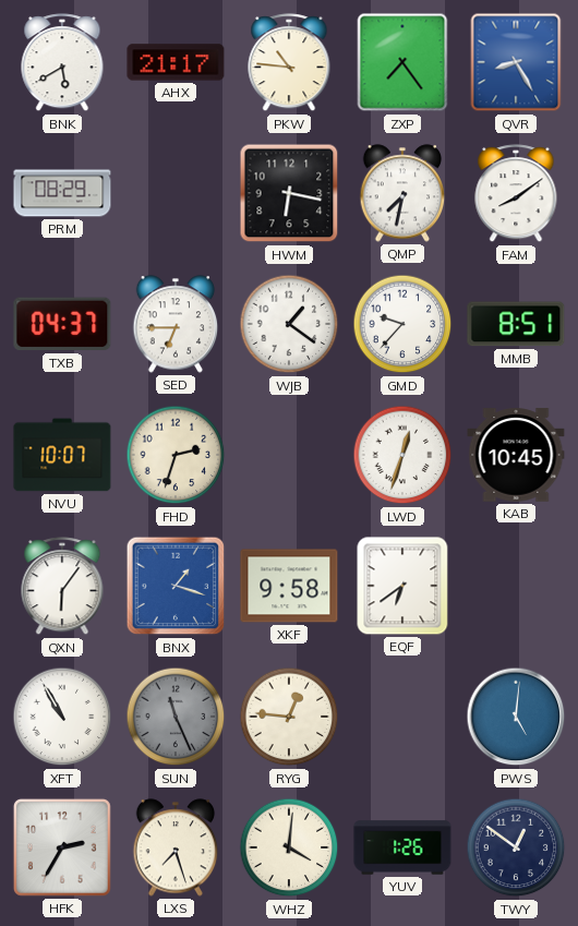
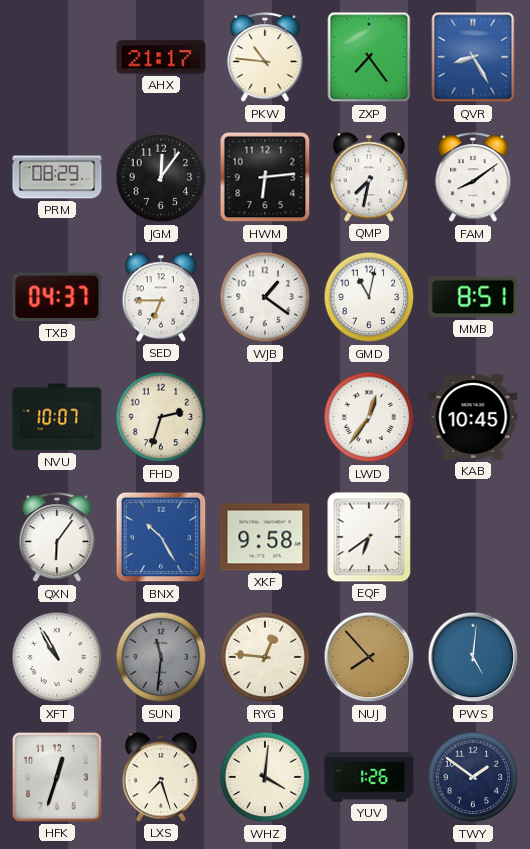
BNK: 5:40 -> none (62, 63)
JGM: none -> 12:06 (161, 177)
HWM: 6:17 -> 6:14 (265, 177)
GMD: 9:37 -> 11:02 (369, 297)
LWD: 12:33 -> 12:36 (369, 417)
BNX: 1:18 -> 10:25 (161, 537)
SUN: 11:26 -> 11:31 (161, 657)
NUJ: none -> 7:53 (369, 657)
HFK: 2:35 -> 12:33 (57, 777)
TWY: 12:51 -> 1:51 (473, 777)
